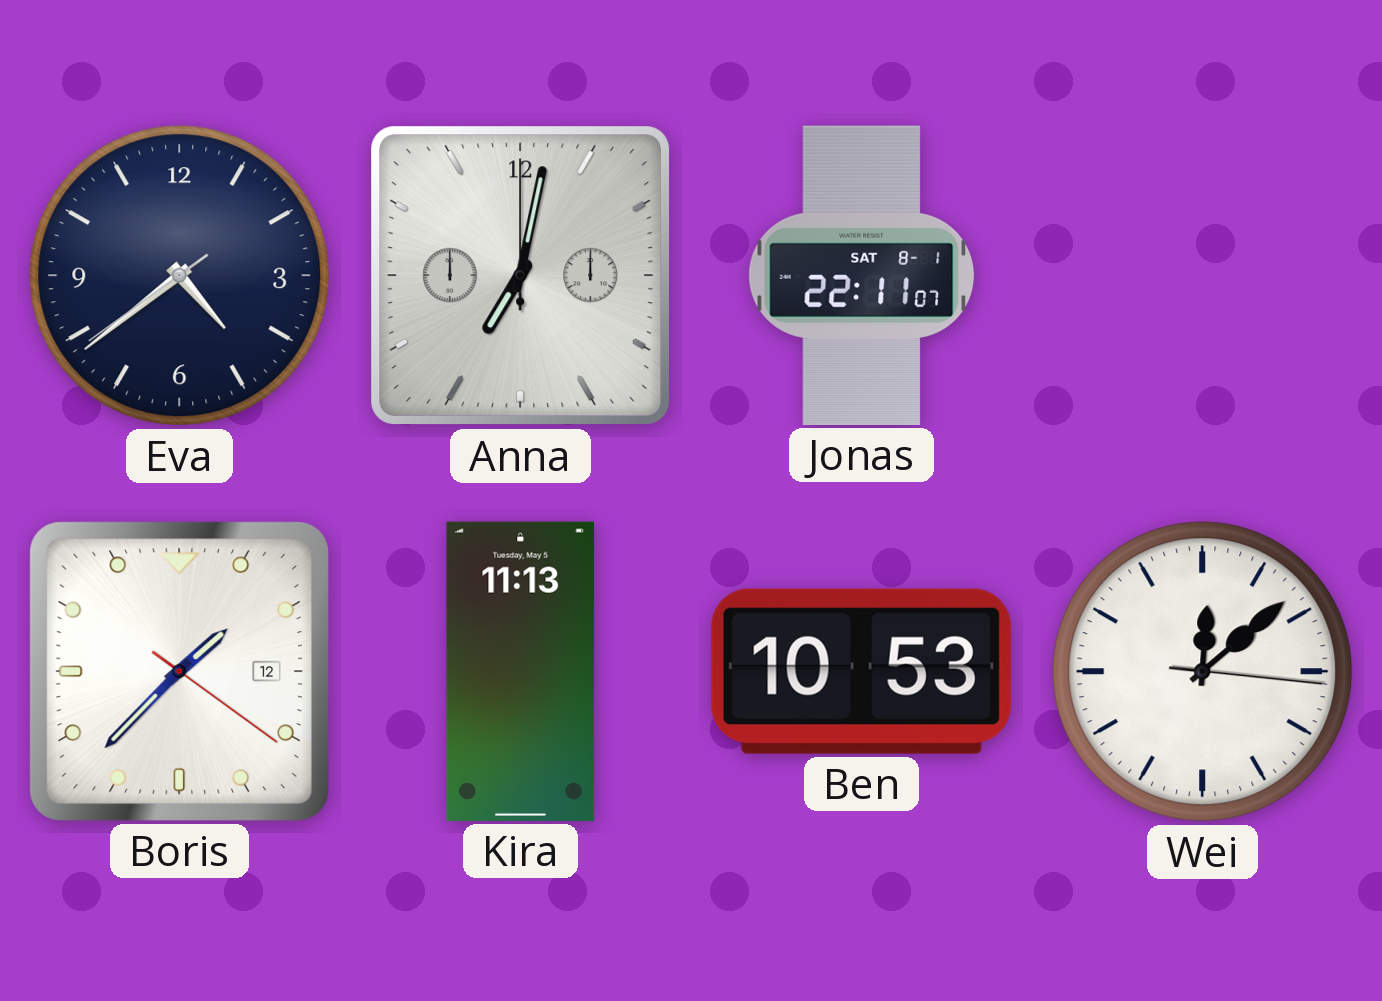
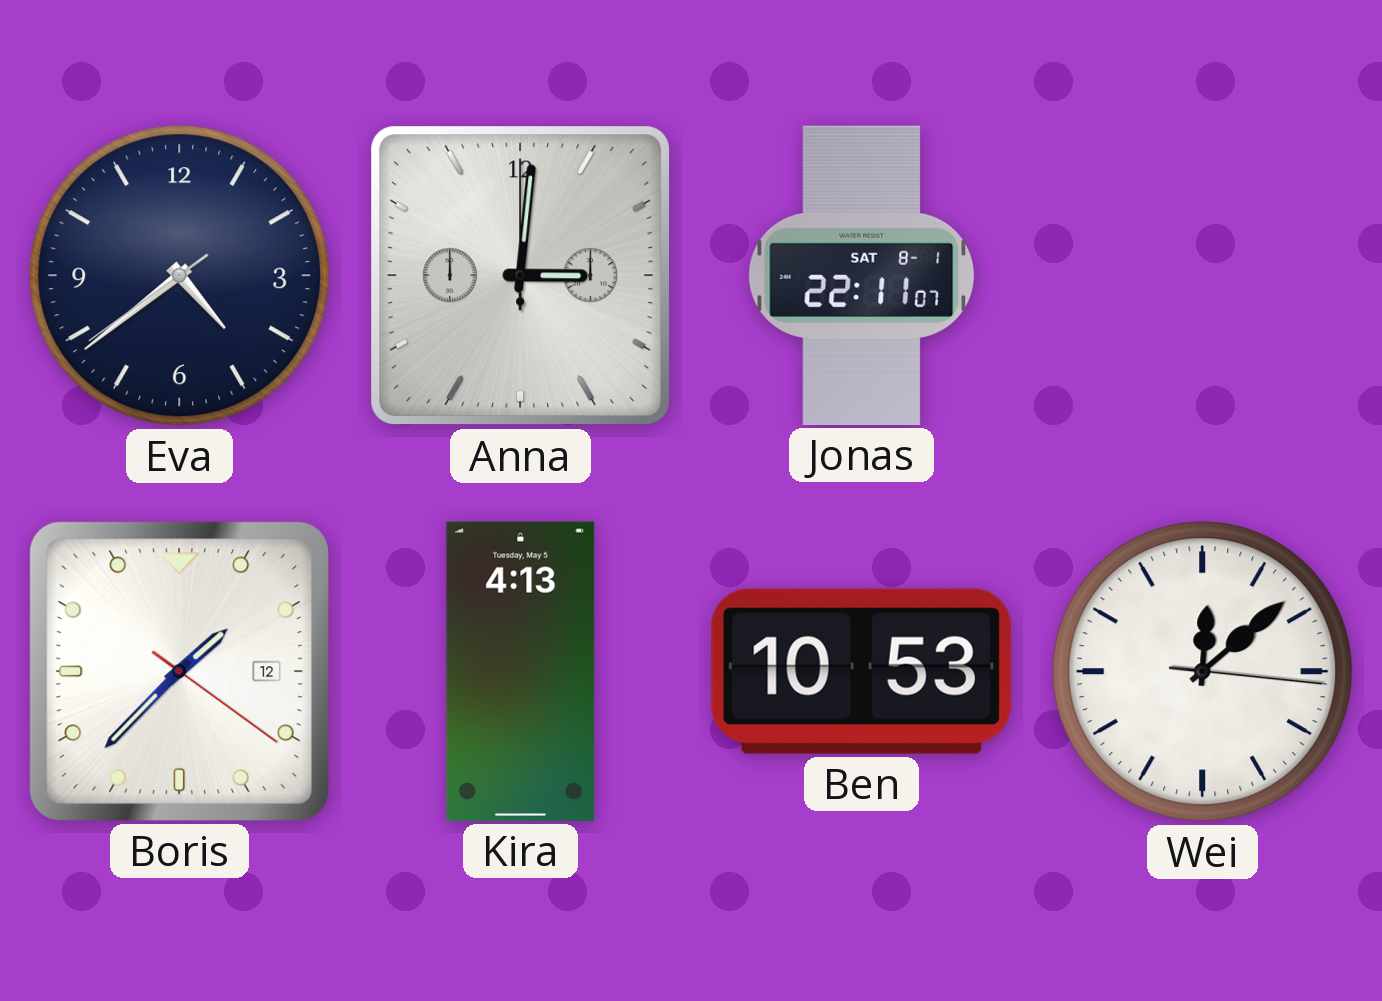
Anna: 7:02 -> 3:01 (521, 276)
Kira: 11:13 -> 4:13 (521, 671)
